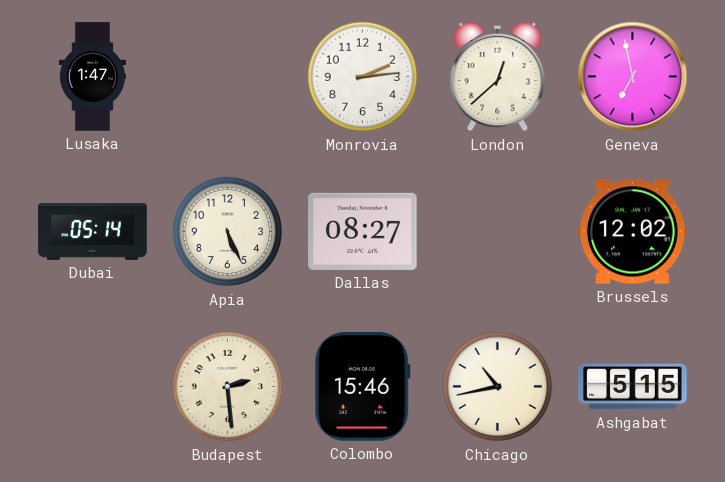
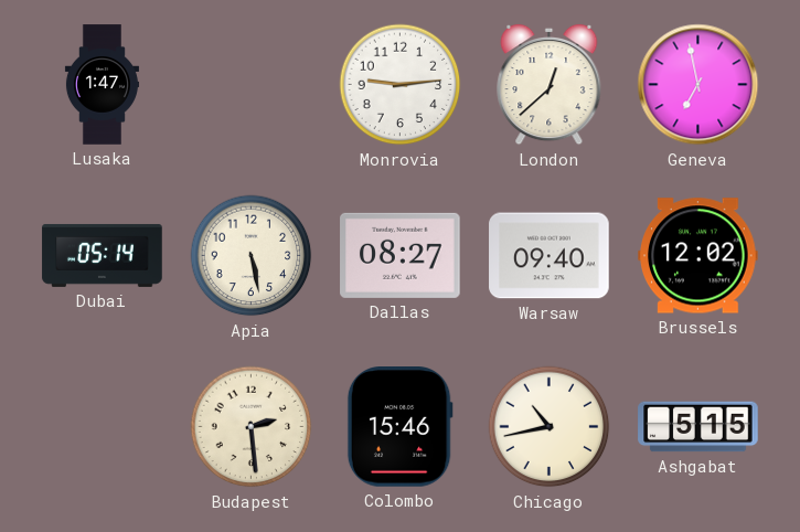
Monrovia: 2:14 -> 9:14 (401, 85)
Apia: 5:26 -> 5:28 (252, 256)
Warsaw: none -> 09:40 (550, 256)
